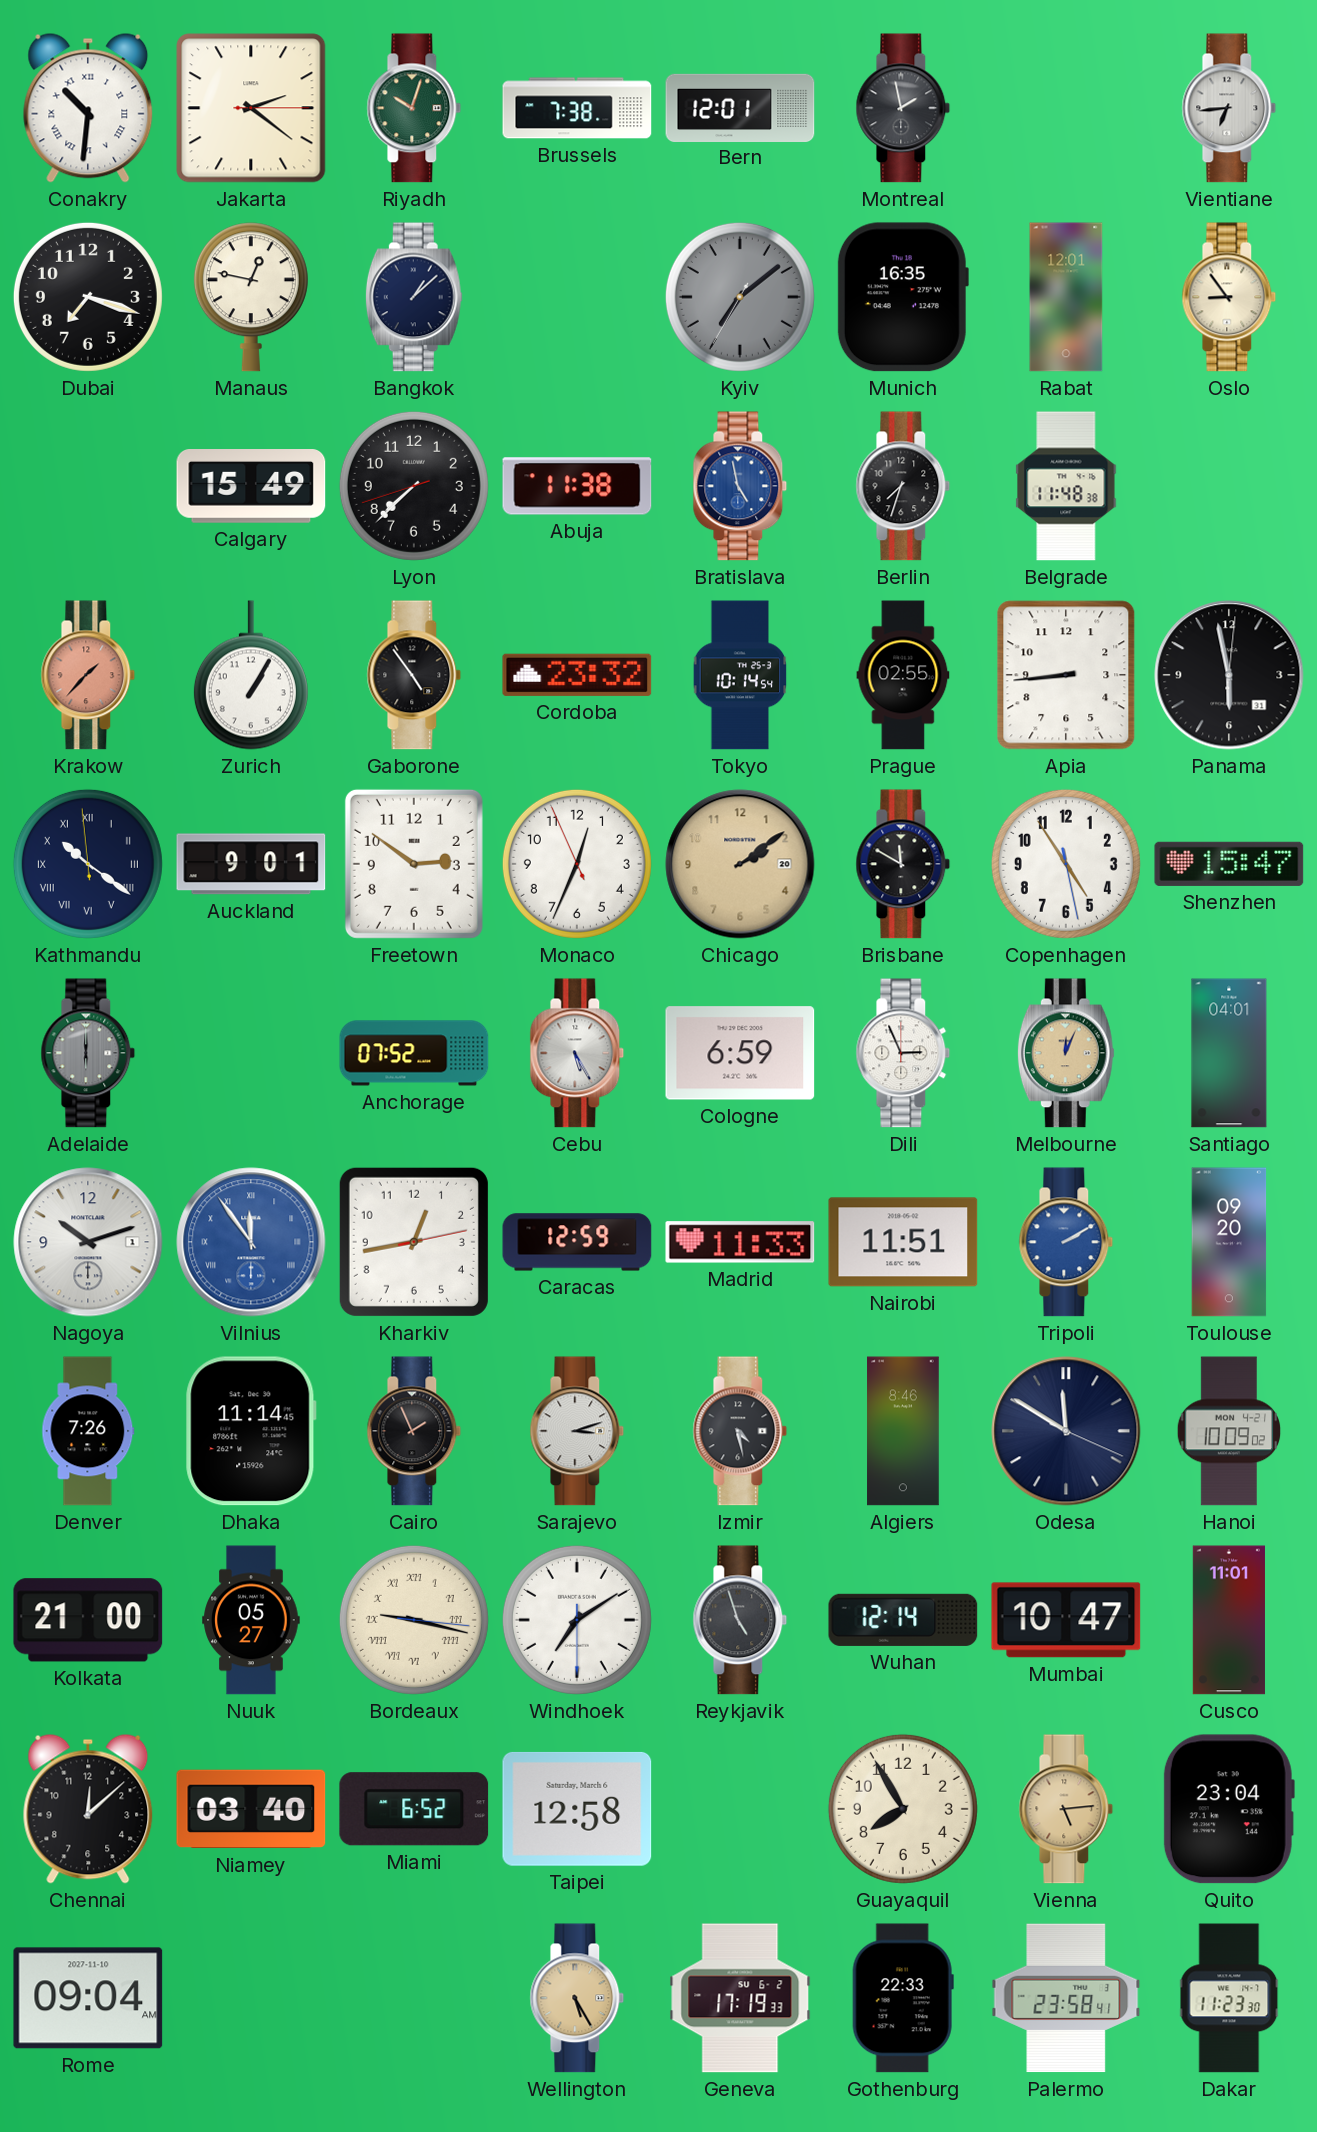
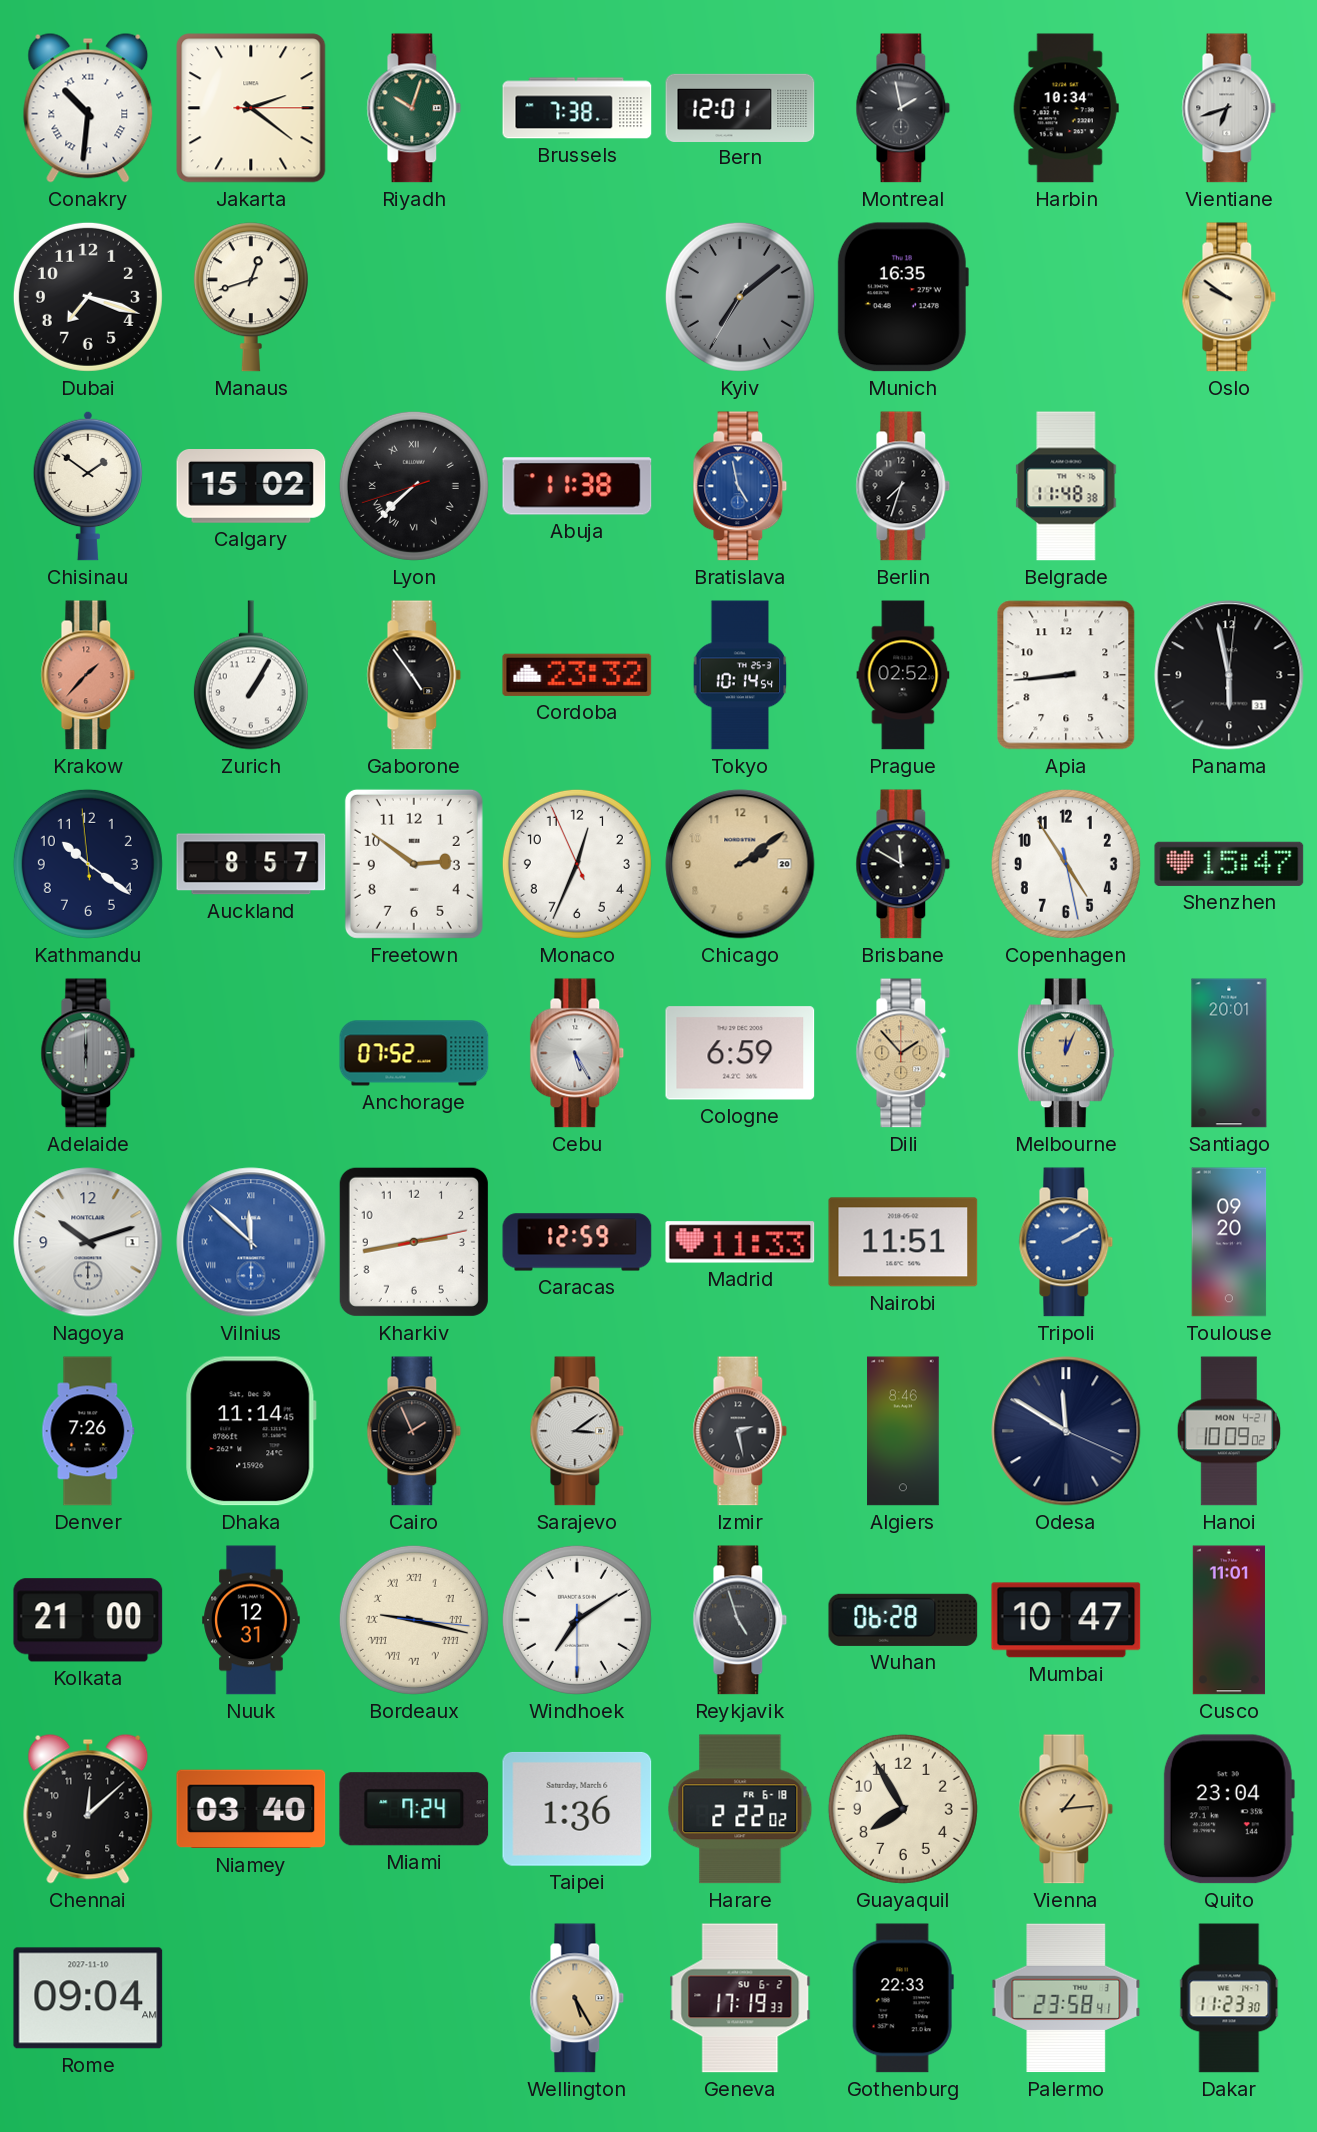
Harbin: none -> 10:34 (1066, 108)
Vientiane: 6:44 -> 6:42 (1229, 108)
Manaus: 12:47 -> 12:42 (251, 297)
Bangkok: 1:08 -> none (414, 297)
Rabat: 12:01 -> none (1066, 297)
Oslo: 8:54 -> 9:51 (1229, 297)
Chisinau: none -> 1:51 (88, 486)
Calgary: 15:49 -> 15:02 (251, 486)
Lyon numerals: Arabic -> Roman (414, 486)
Prague: 02:55 -> 02:52 (903, 675)
Kathmandu numerals: Roman -> Arabic (88, 864)
Auckland: 9:01 -> 8:57 (251, 864)
Dili: 2:56 -> 1:53 (903, 1053)
Dili dial: white -> champagne (903, 1053)
Santiago: 04:01 -> 20:01 (1229, 1053)
Vilnius: 11:54 -> 11:52 (251, 1242)
Kharkiv: 12:43 -> 2:43 (414, 1242)
Sarajevo: 3:12 -> 3:09 (577, 1431)
Izmir: 4:28 -> 2:28 (740, 1431)
Nuuk: 05:27 -> 12:31 (251, 1620)
Wuhan: 12:14 -> 06:28 (903, 1620)
Miami: 6:52 -> 7:24 (414, 1809)
Taipei: 12:58 -> 1:36 (577, 1809)
Harare: none -> 2:22 (740, 1809)
Vienna: 5:14 -> 1:14 (1066, 1809)
